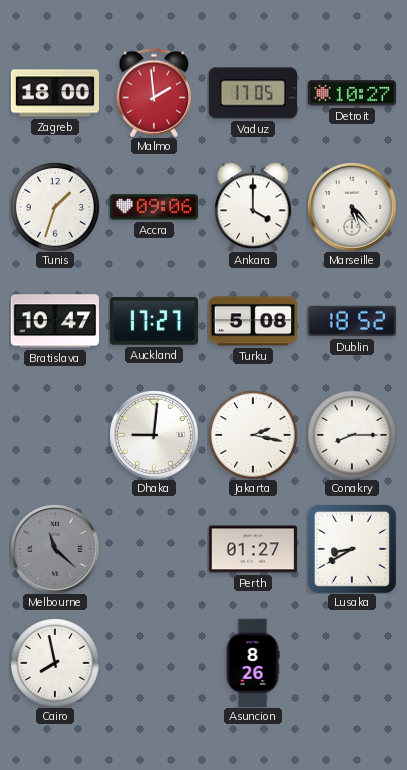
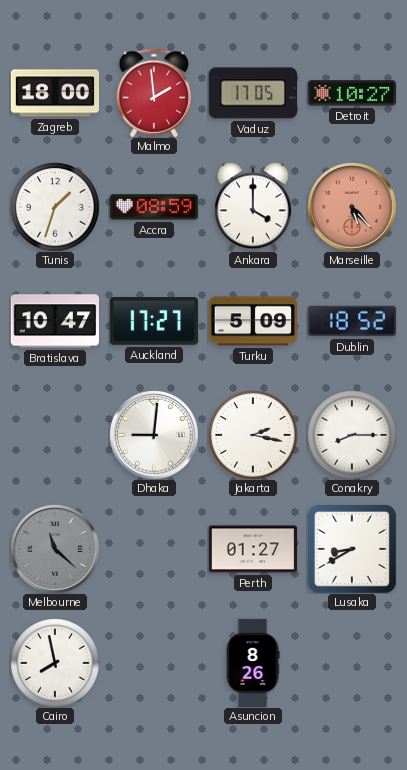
Accra: 09:06 -> 08:59 (153, 207)
Marseille dial: white -> salmon (352, 207)
Turku: 5:08 -> 5:09 (252, 321)
